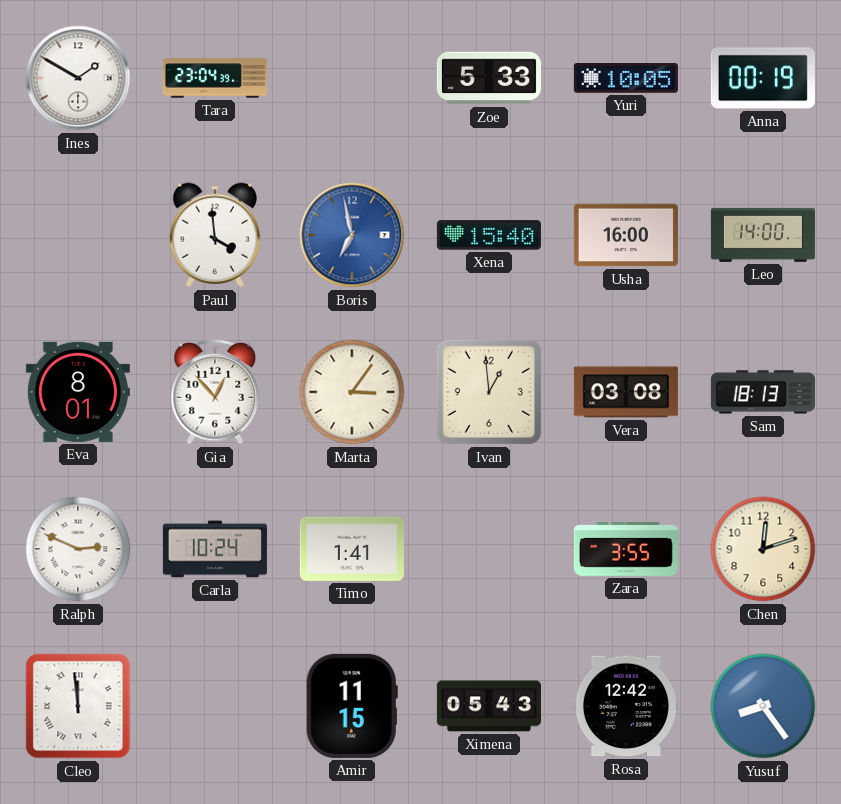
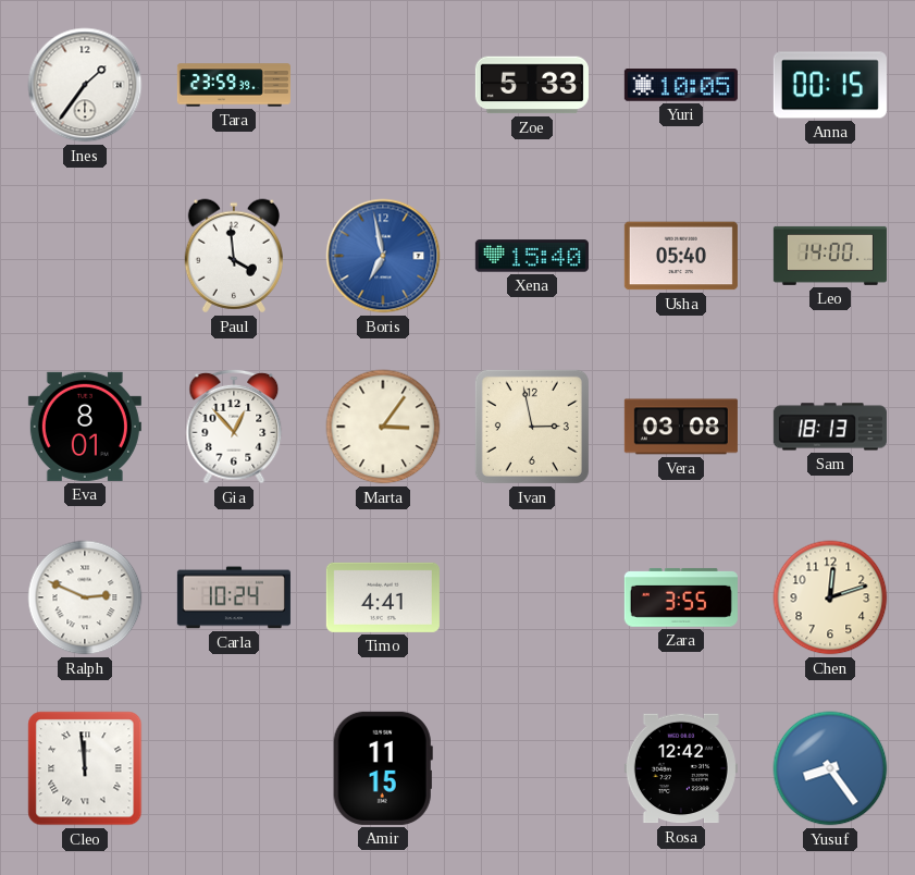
Ines: 1:50 -> 1:36 (85, 85)
Tara: 23:04 -> 23:59 (234, 85)
Anna: 00:19 -> 00:15 (830, 85)
Usha: 16:00 -> 05:40 (681, 256)
Ivan: 12:59 -> 2:58 (532, 427)
Timo: 1:41 -> 4:41 (383, 597)
Ximena: 05:43 -> none (489, 706)
